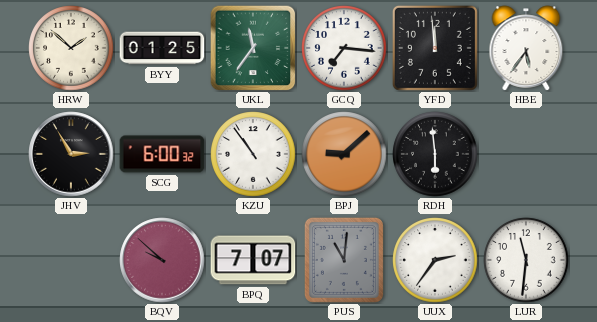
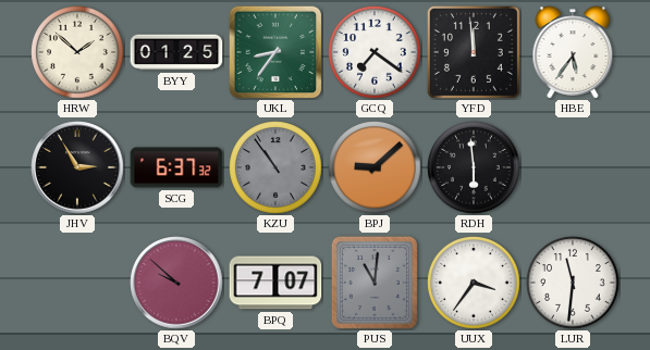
UKL: 11:36 -> 8:36 (275, 52)
GCQ: 7:16 -> 7:21 (375, 52)
SCG: 6:00 -> 6:37 (176, 167)
KZU dial: white -> grey (275, 167)
UUX: 2:36 -> 3:36 (474, 283)
